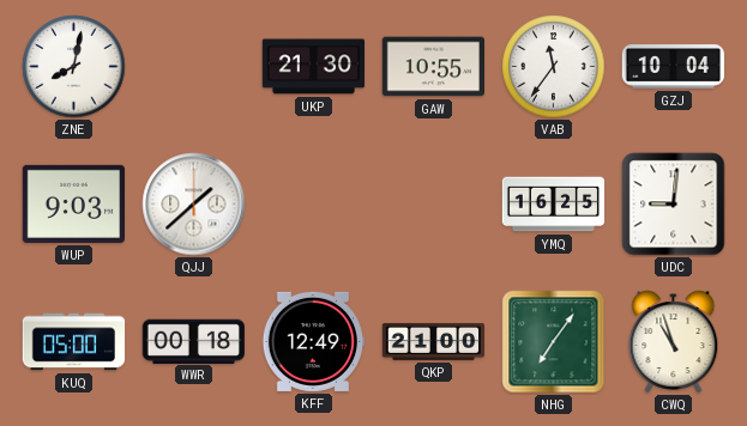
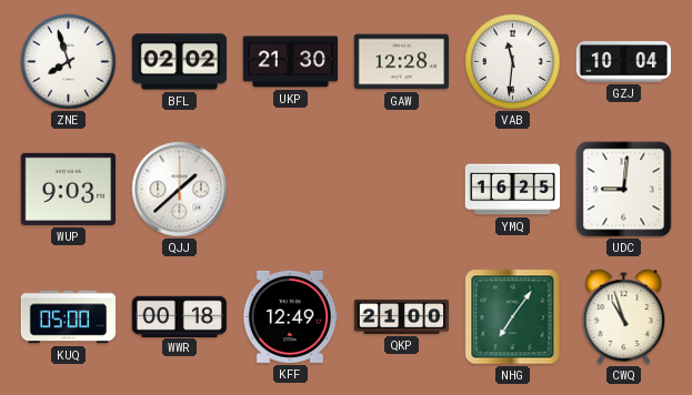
ZNE: 8:02 -> 7:57 (69, 62)
BFL: none -> 02:02 (180, 62)
GAW: 10:55 -> 12:28 (402, 62)
VAB: 11:36 -> 11:31 (513, 62)
